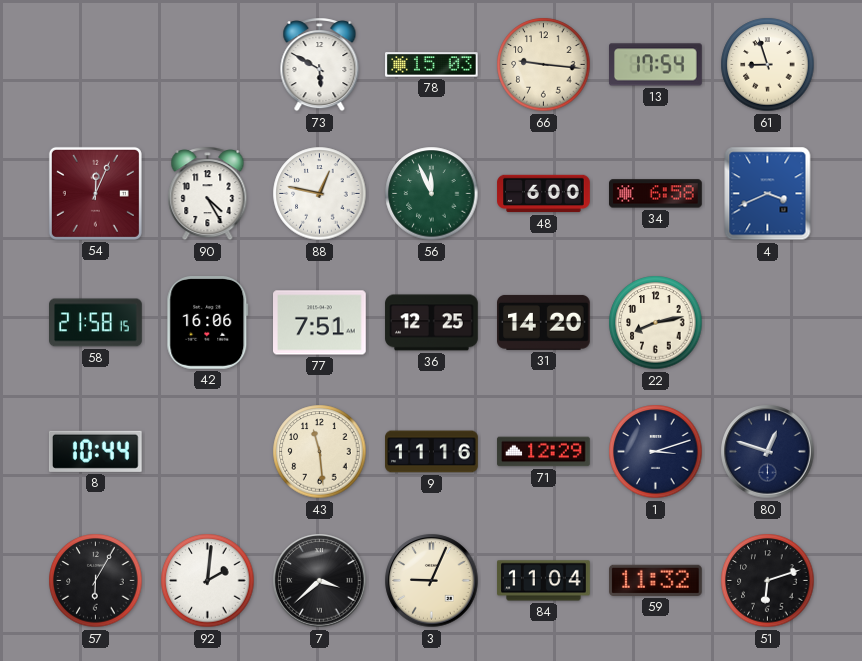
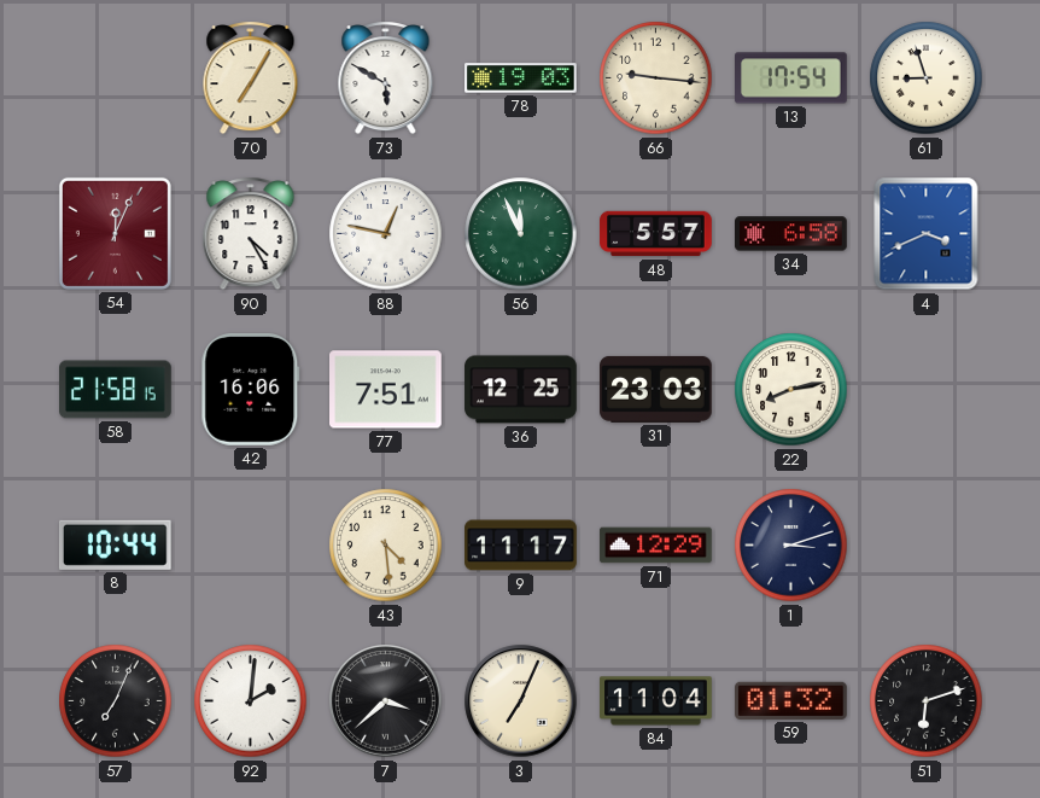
70: none -> 7:05 (251, 78)
78: 15:03 -> 19:03 (521, 78)
48: 6:00 -> 5:57 (656, 234)
31: 14:20 -> 23:03 (656, 389)
43: 11:29 -> 4:29 (386, 546)
9: 11:16 -> 11:17 (521, 546)
80: 12:48 -> none (768, 452)
57: 6:05 -> 7:04 (116, 701)
3: 9:04 -> 7:04 (521, 701)
59: 11:32 -> 01:32 (791, 700)
